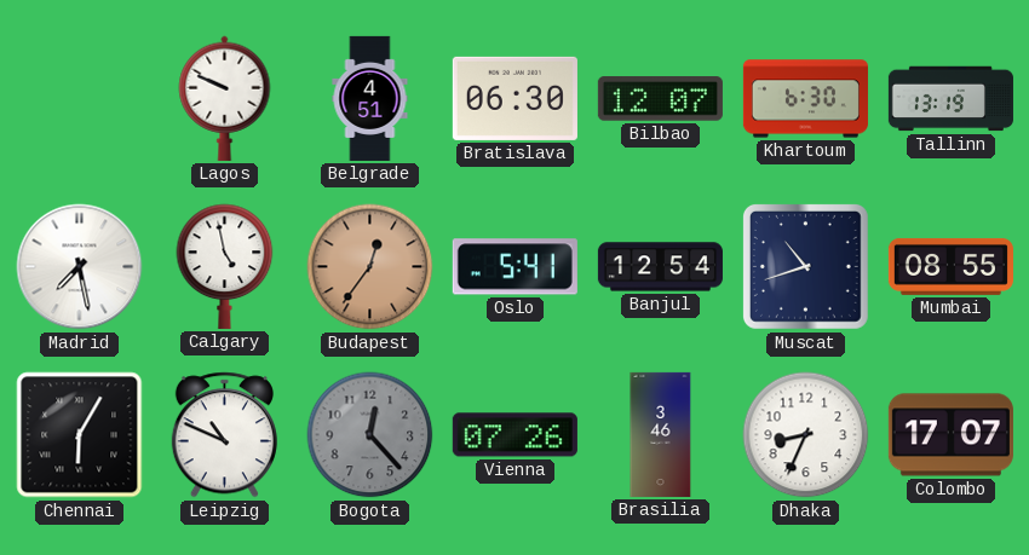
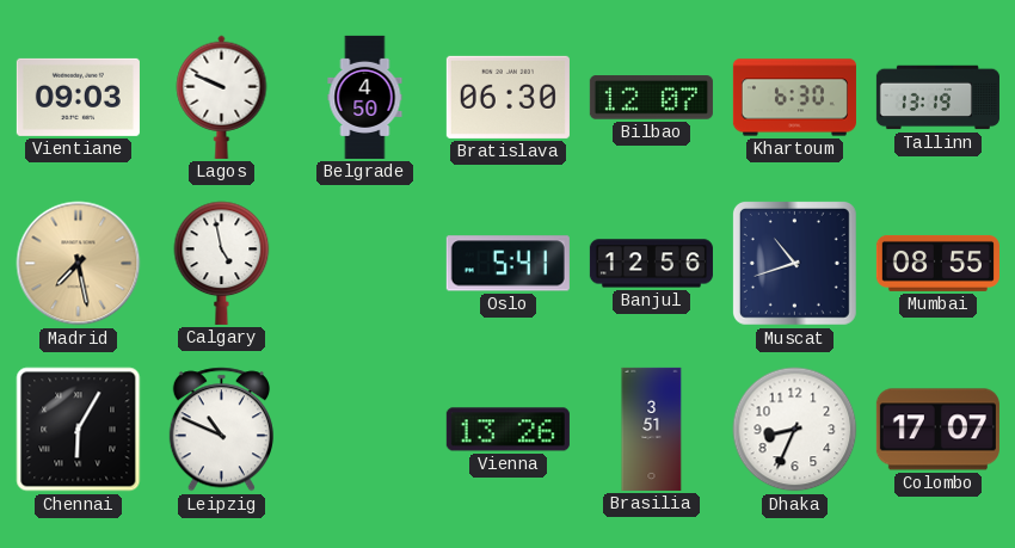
Vientiane: none -> 09:03 (78, 97)
Belgrade: 4:51 -> 4:50 (365, 97)
Madrid dial: white -> champagne (79, 264)
Budapest: 12:36 -> none (370, 267)
Banjul: 12:54 -> 12:56 (651, 264)
Bogota: 12:23 -> none (370, 435)
Vienna: 07:26 -> 13:26 (507, 430)
Brasilia: 3:46 -> 3:51 (652, 429)
